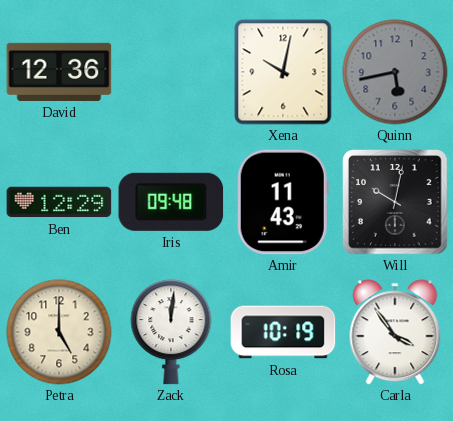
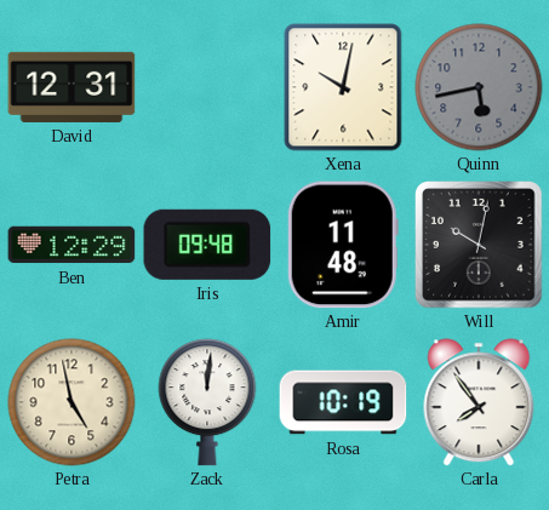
David: 12:36 -> 12:31 (72, 87)
Amir: 11:43 -> 11:48 (343, 245)
Petra: 5:00 -> 4:58 (72, 402)
Carla: 3:54 -> 7:54 (479, 402)
